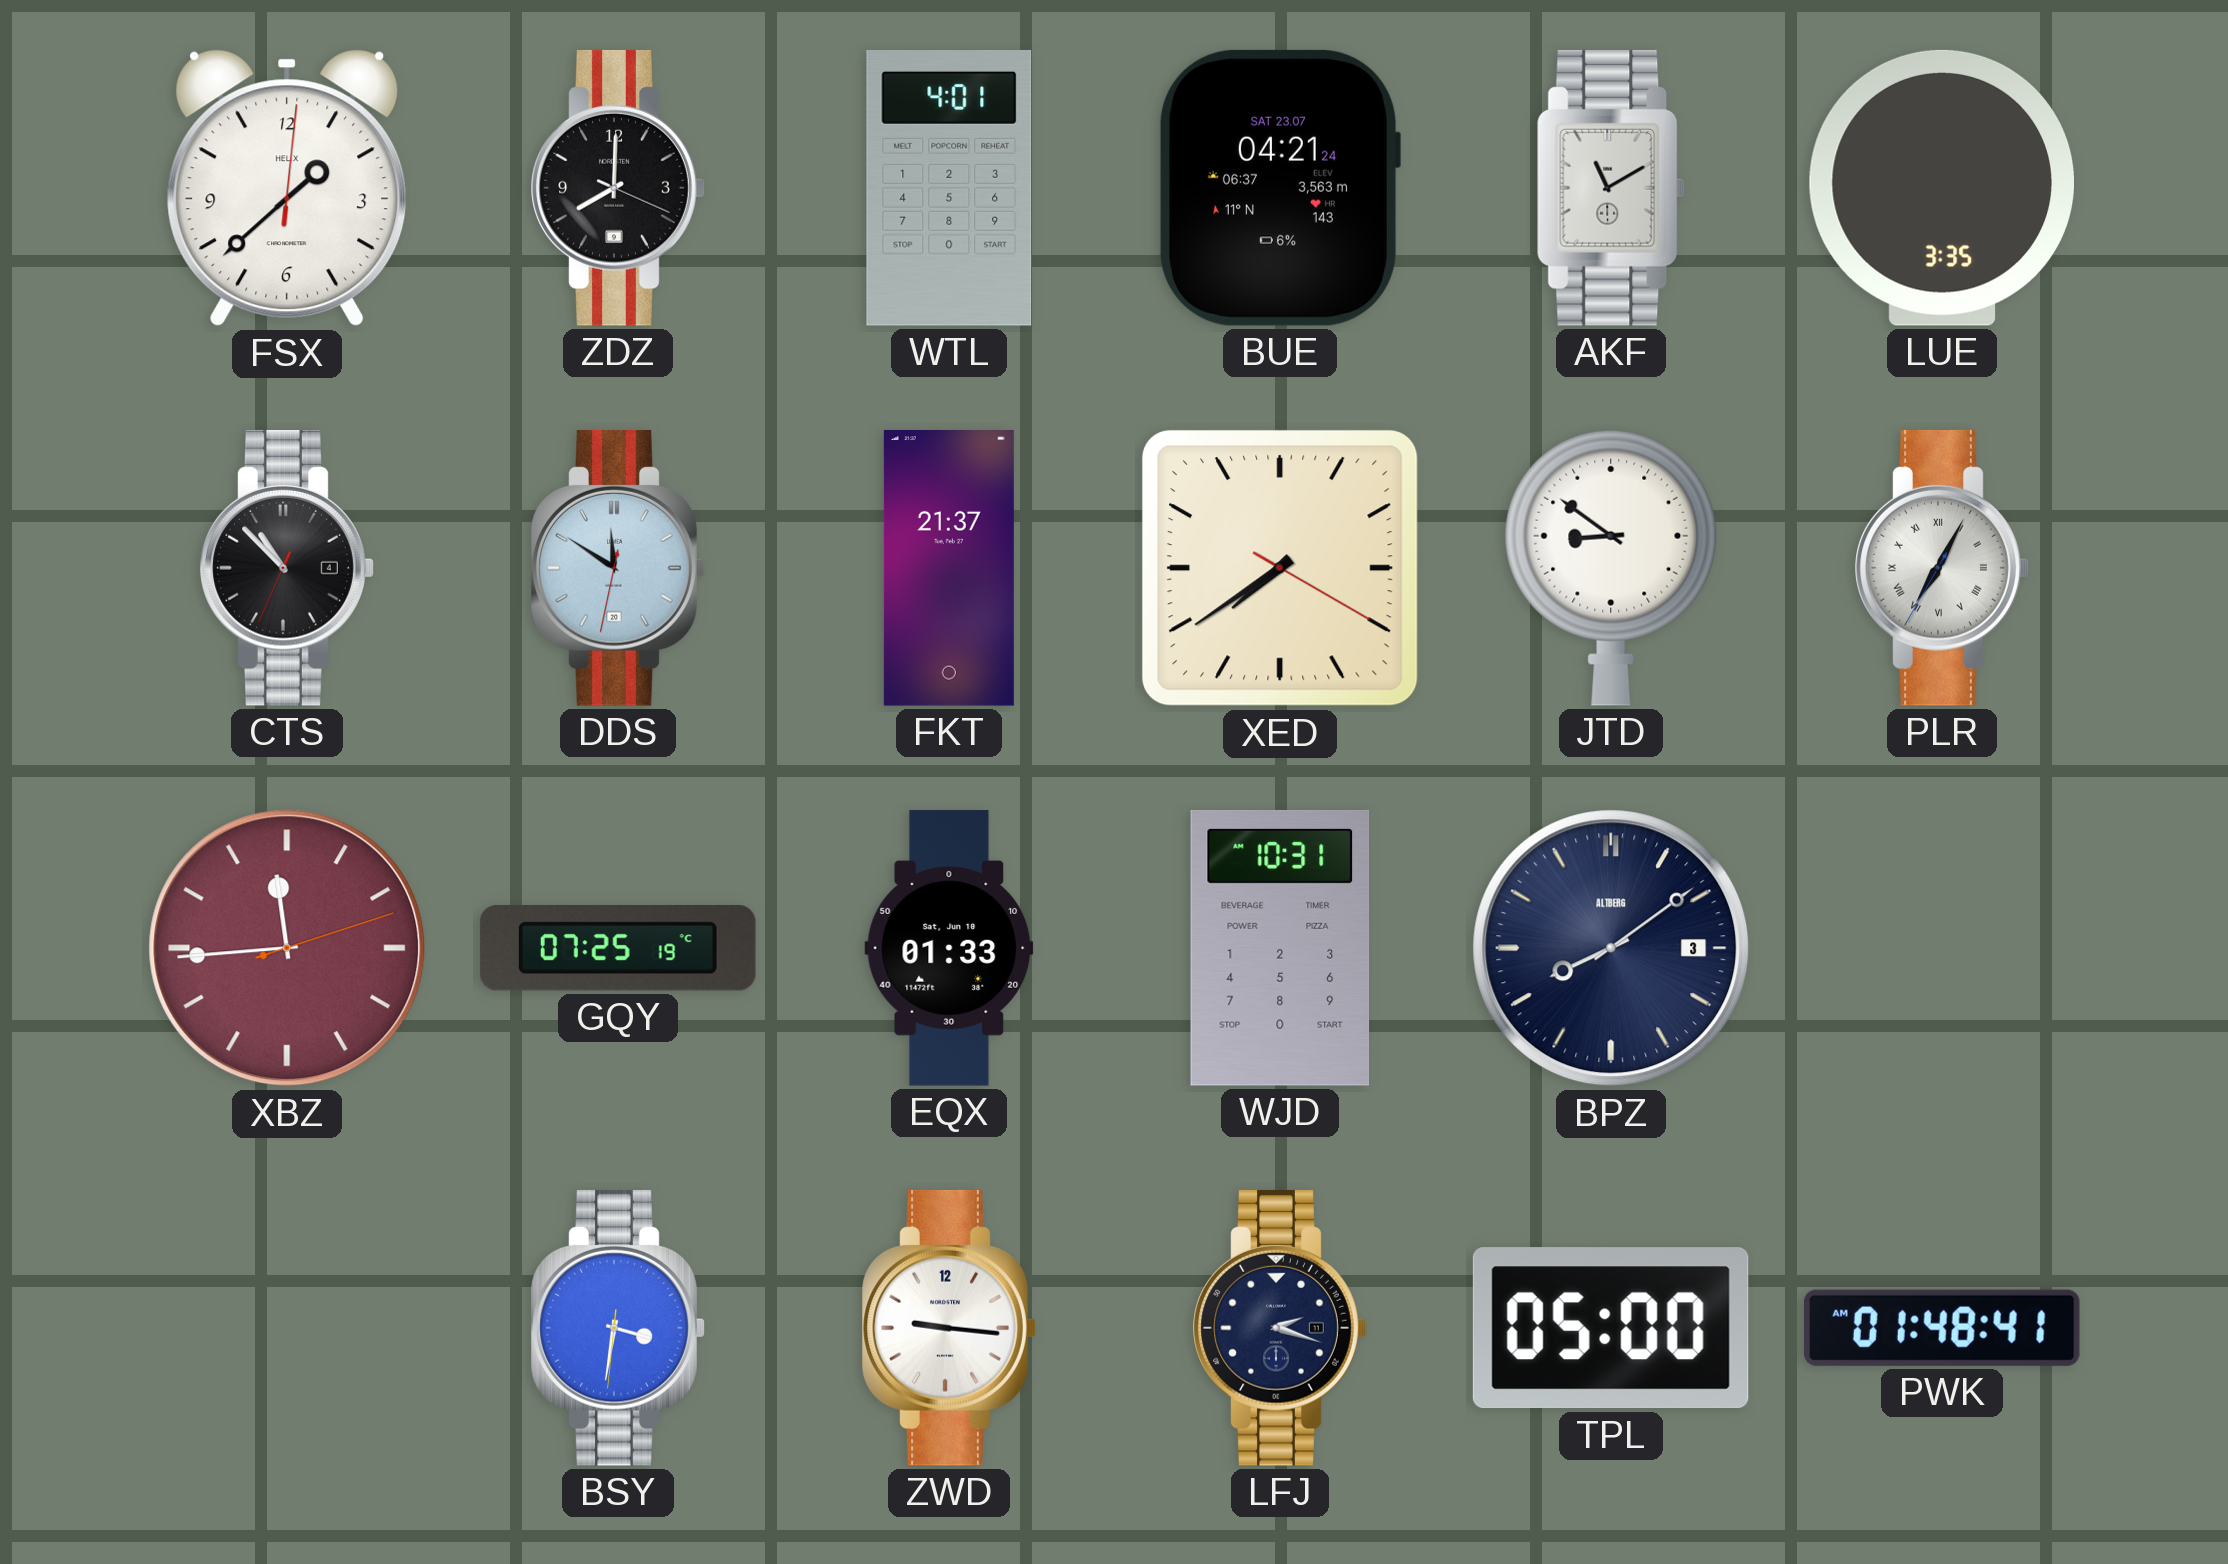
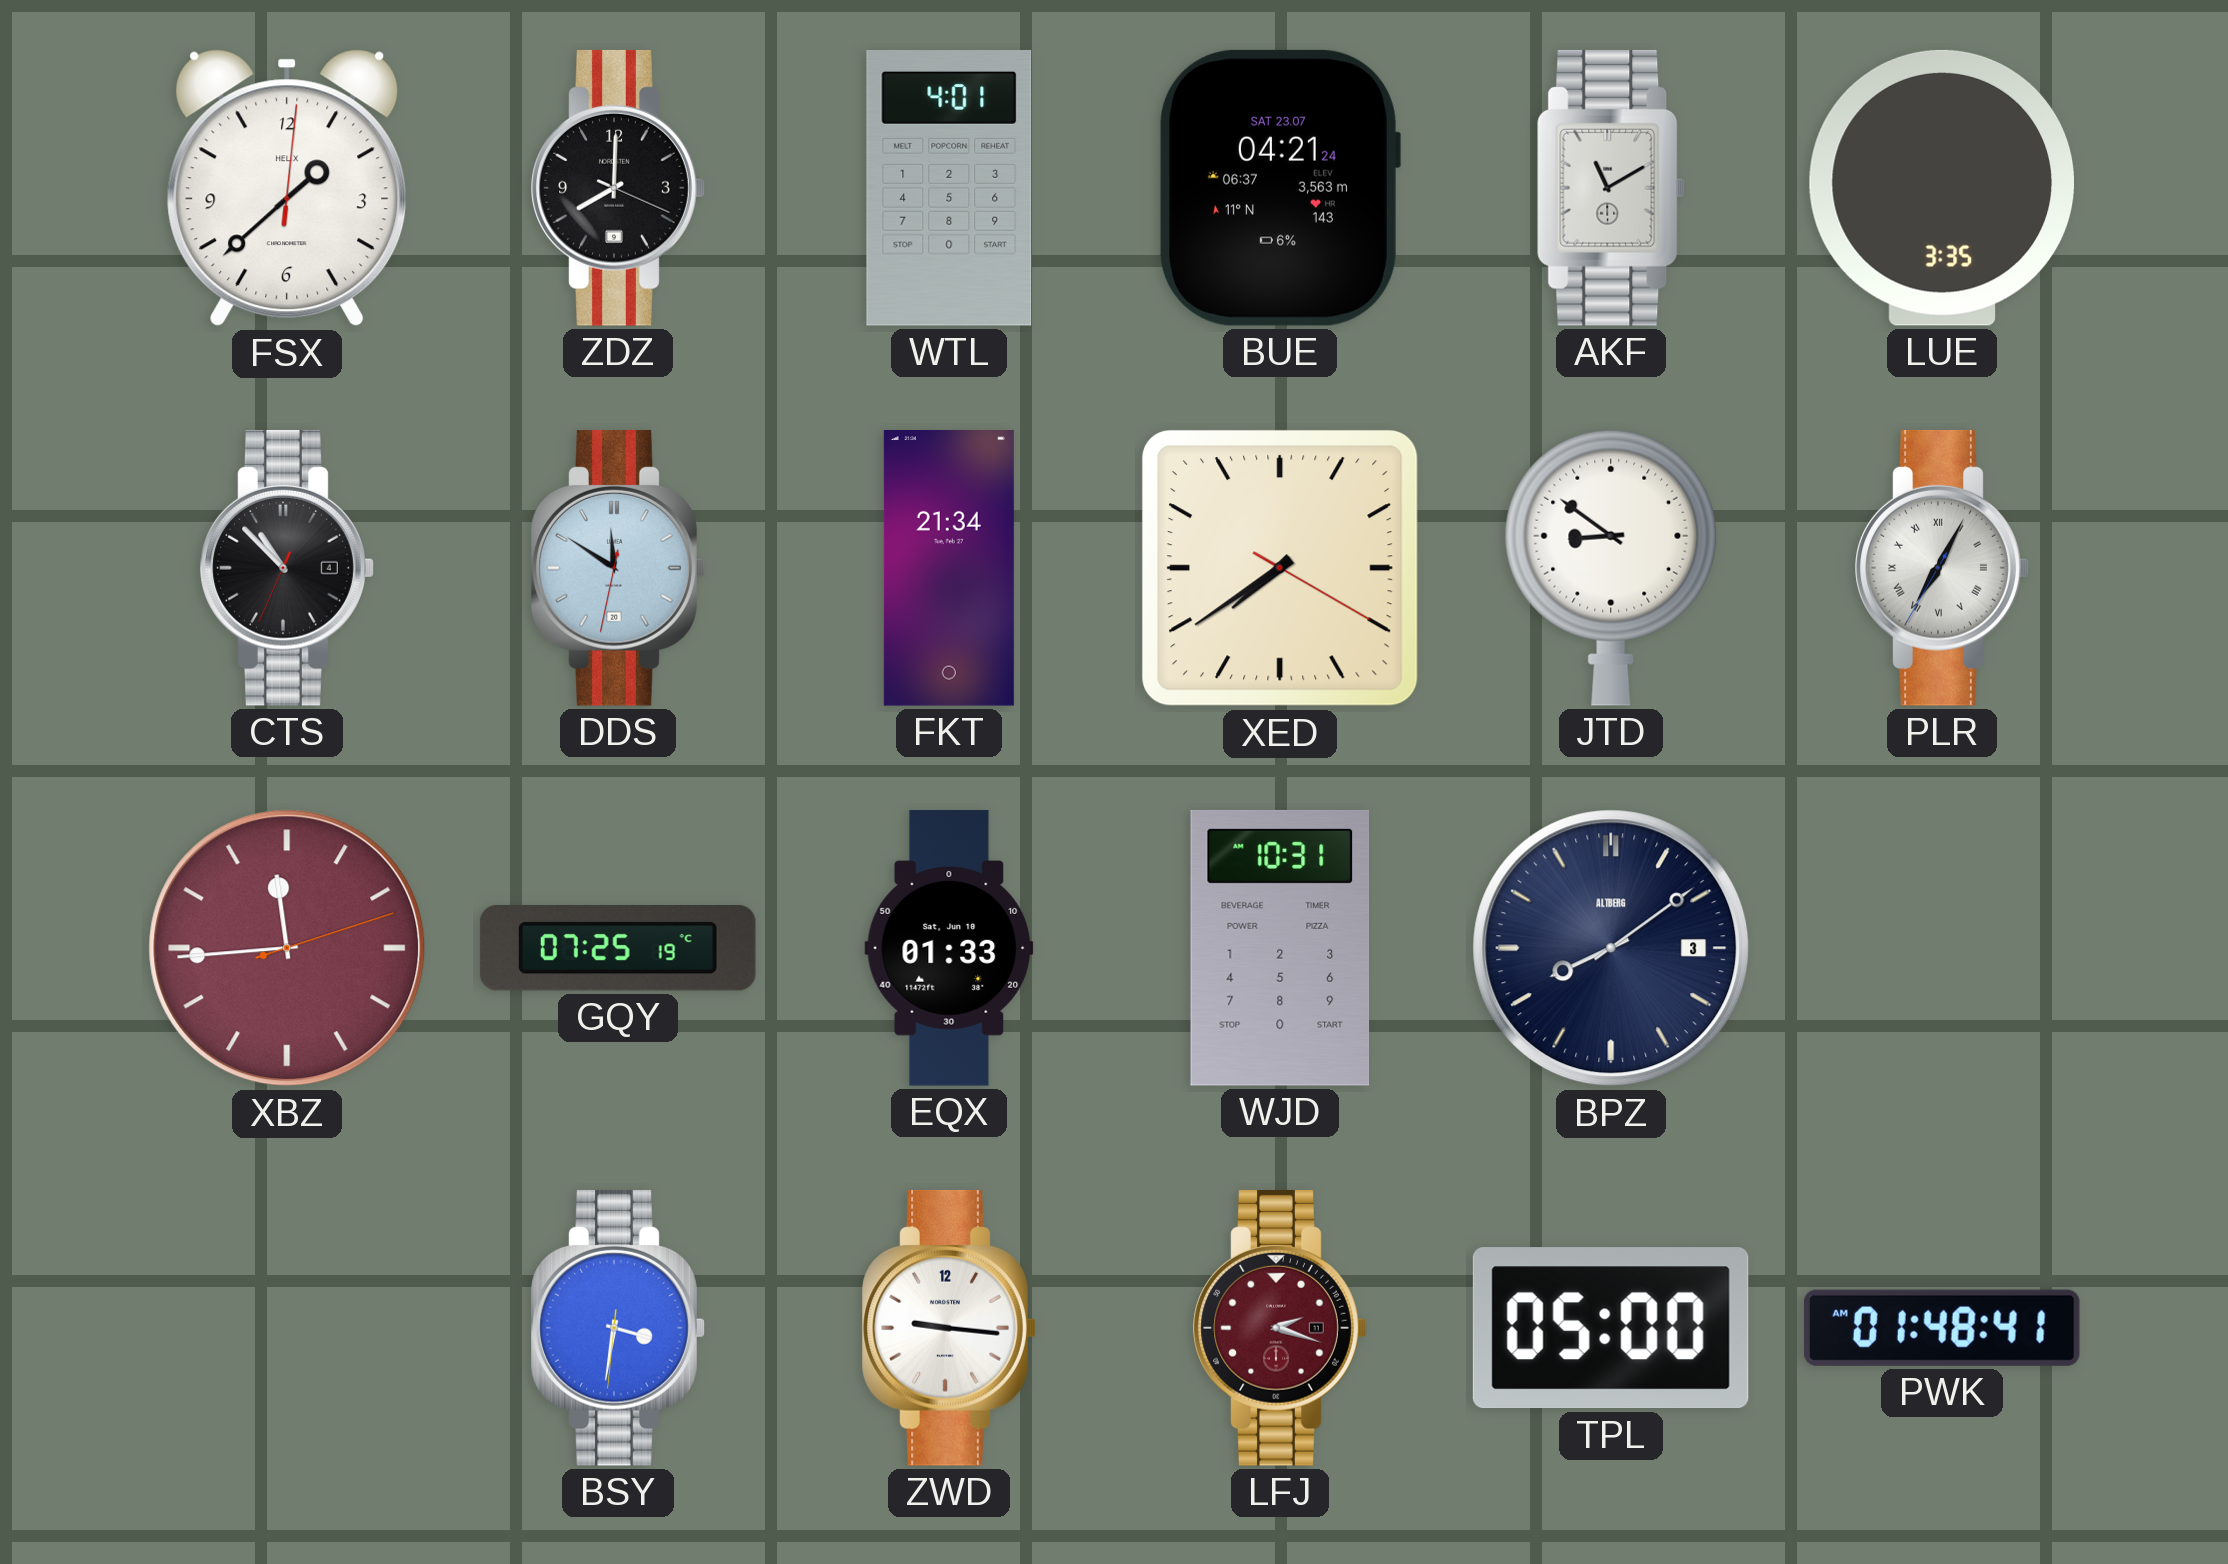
FKT: 21:37 -> 21:34 (949, 569)
LFJ dial: navy -> burgundy (1280, 1328)
